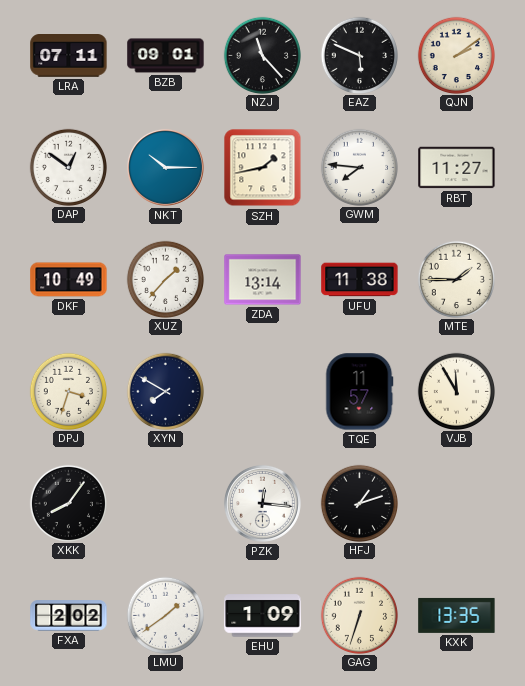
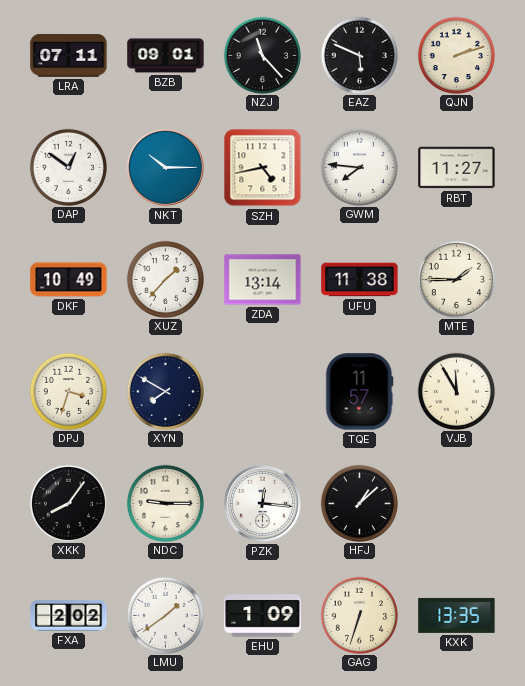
QJN: 2:09 -> 2:12 (456, 55)
SZH: 1:43 -> 4:43 (263, 168)
NDC: none -> 9:15 (165, 503)
HFJ: 1:12 -> 1:08 (359, 503)
